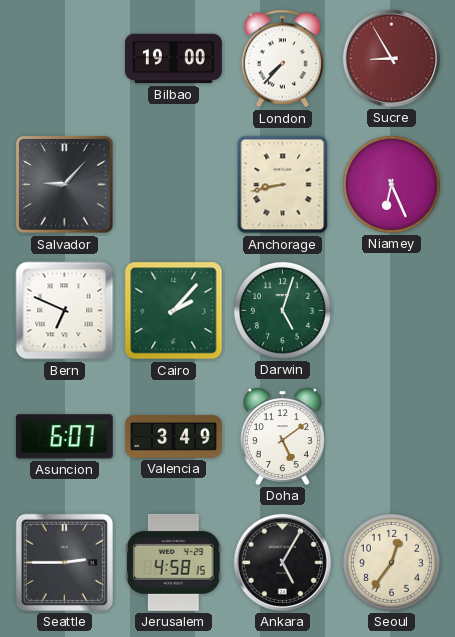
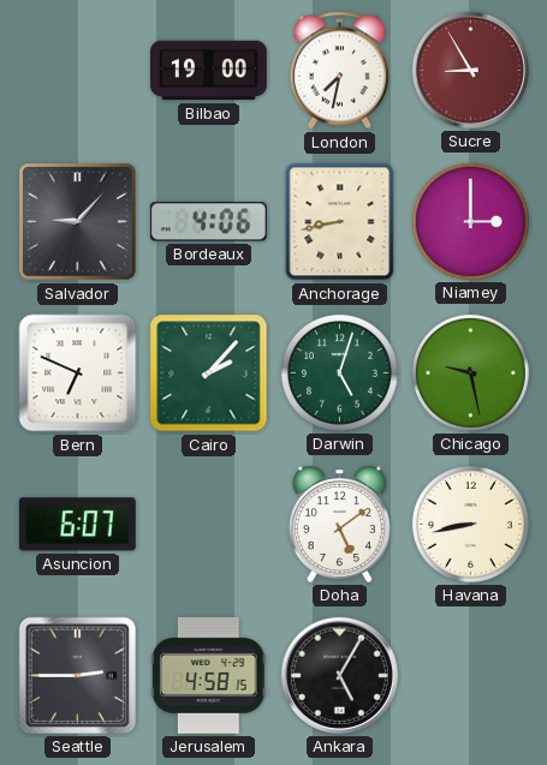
London: 7:37 -> 7:32 (339, 71)
Bordeaux: none -> 4:06 (208, 222)
Niamey: 6:26 -> 3:00 (470, 221)
Chicago: none -> 9:28 (470, 372)
Valencia: 3:49 -> none (173, 437)
Havana: none -> 8:43 (470, 524)
Seoul: 12:36 -> none (391, 562)
